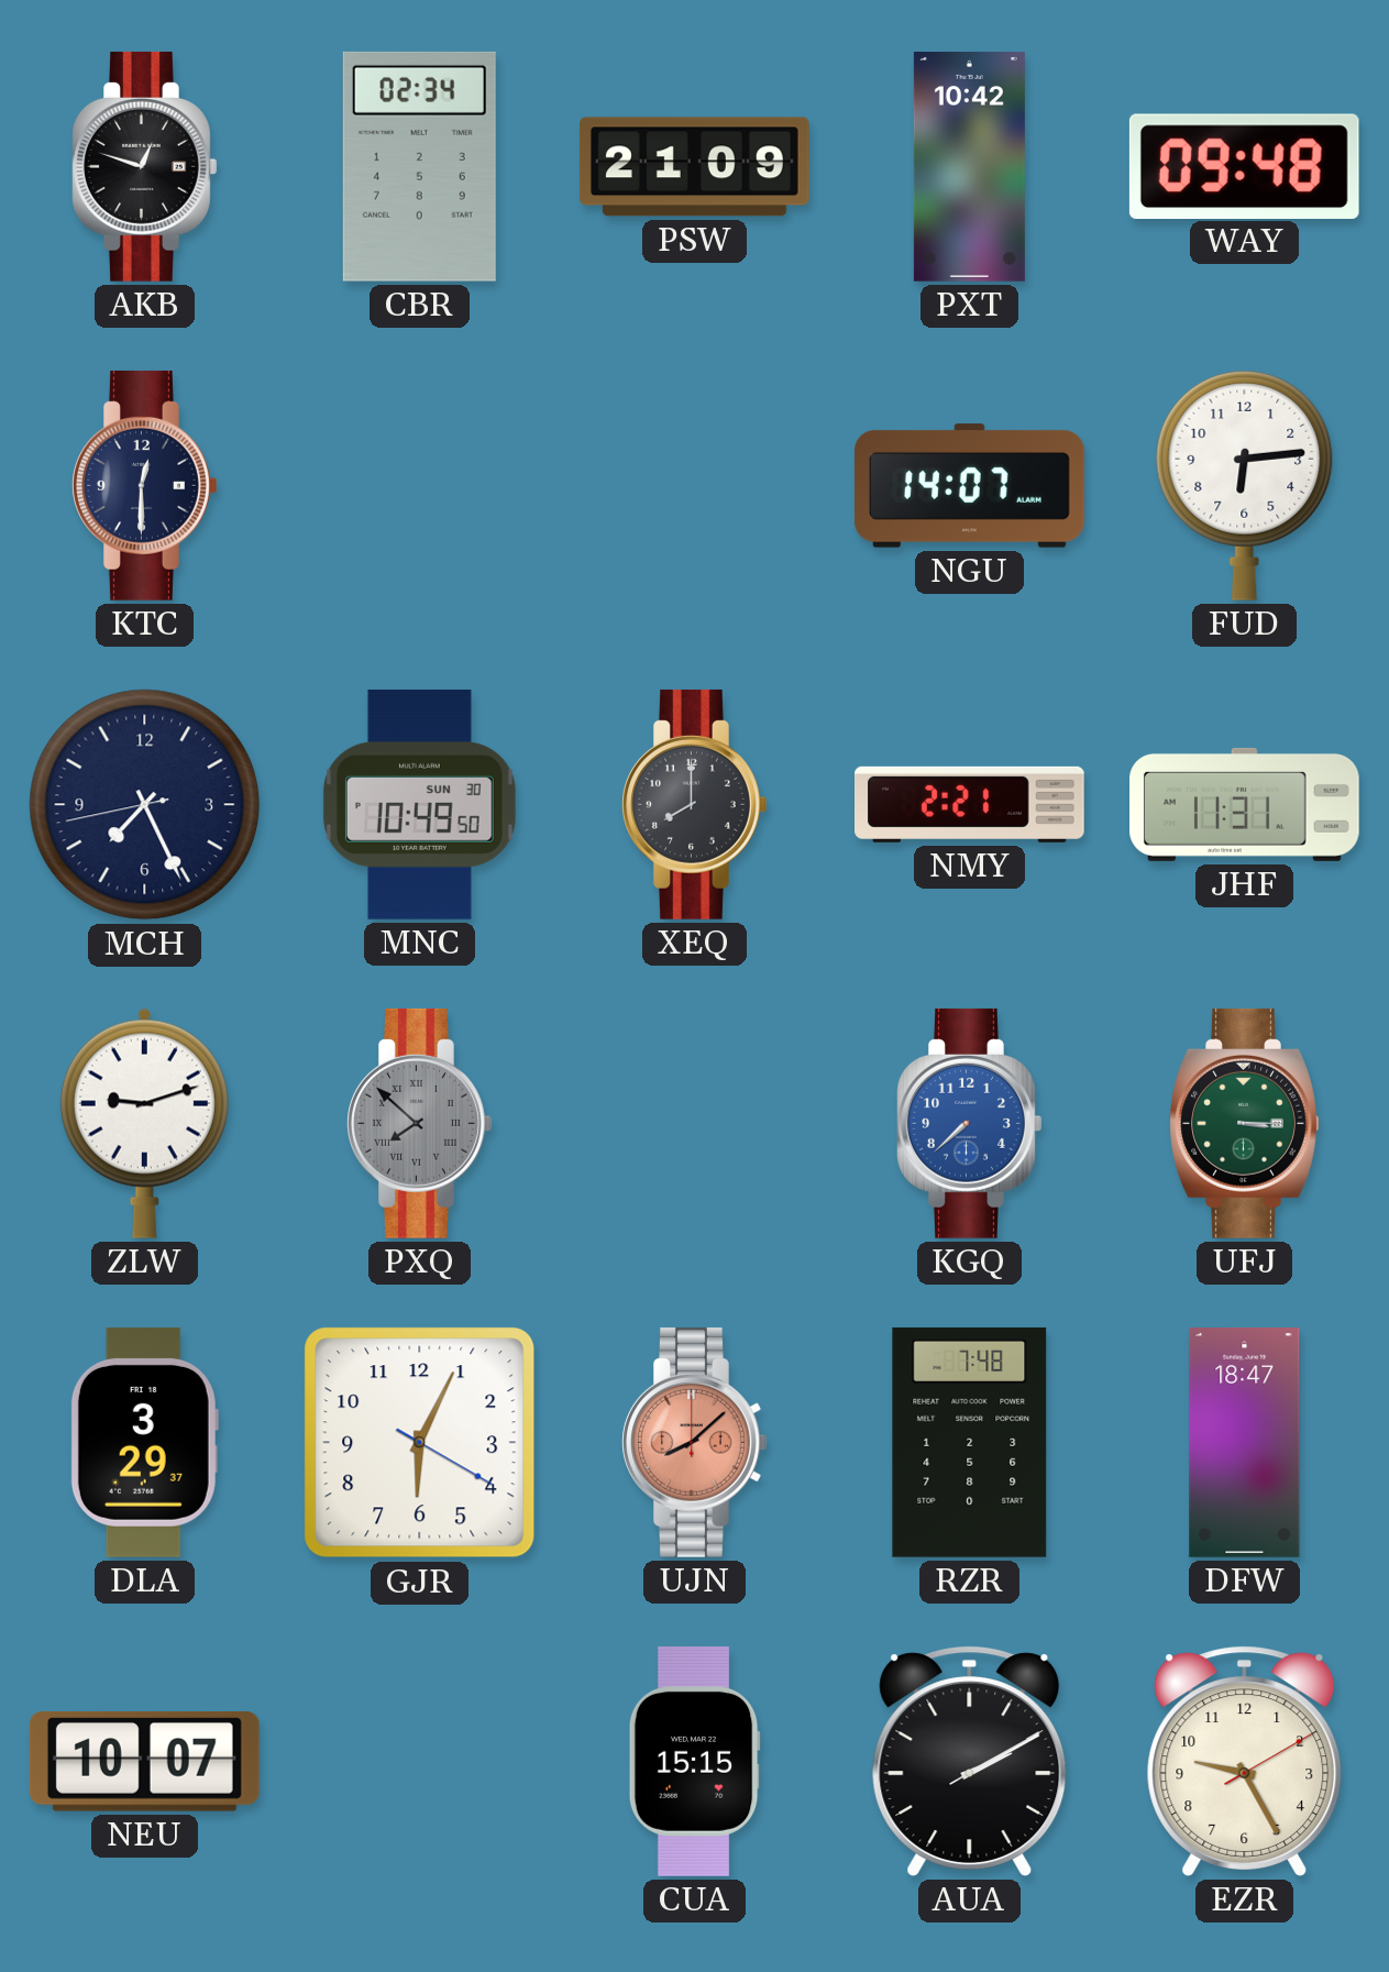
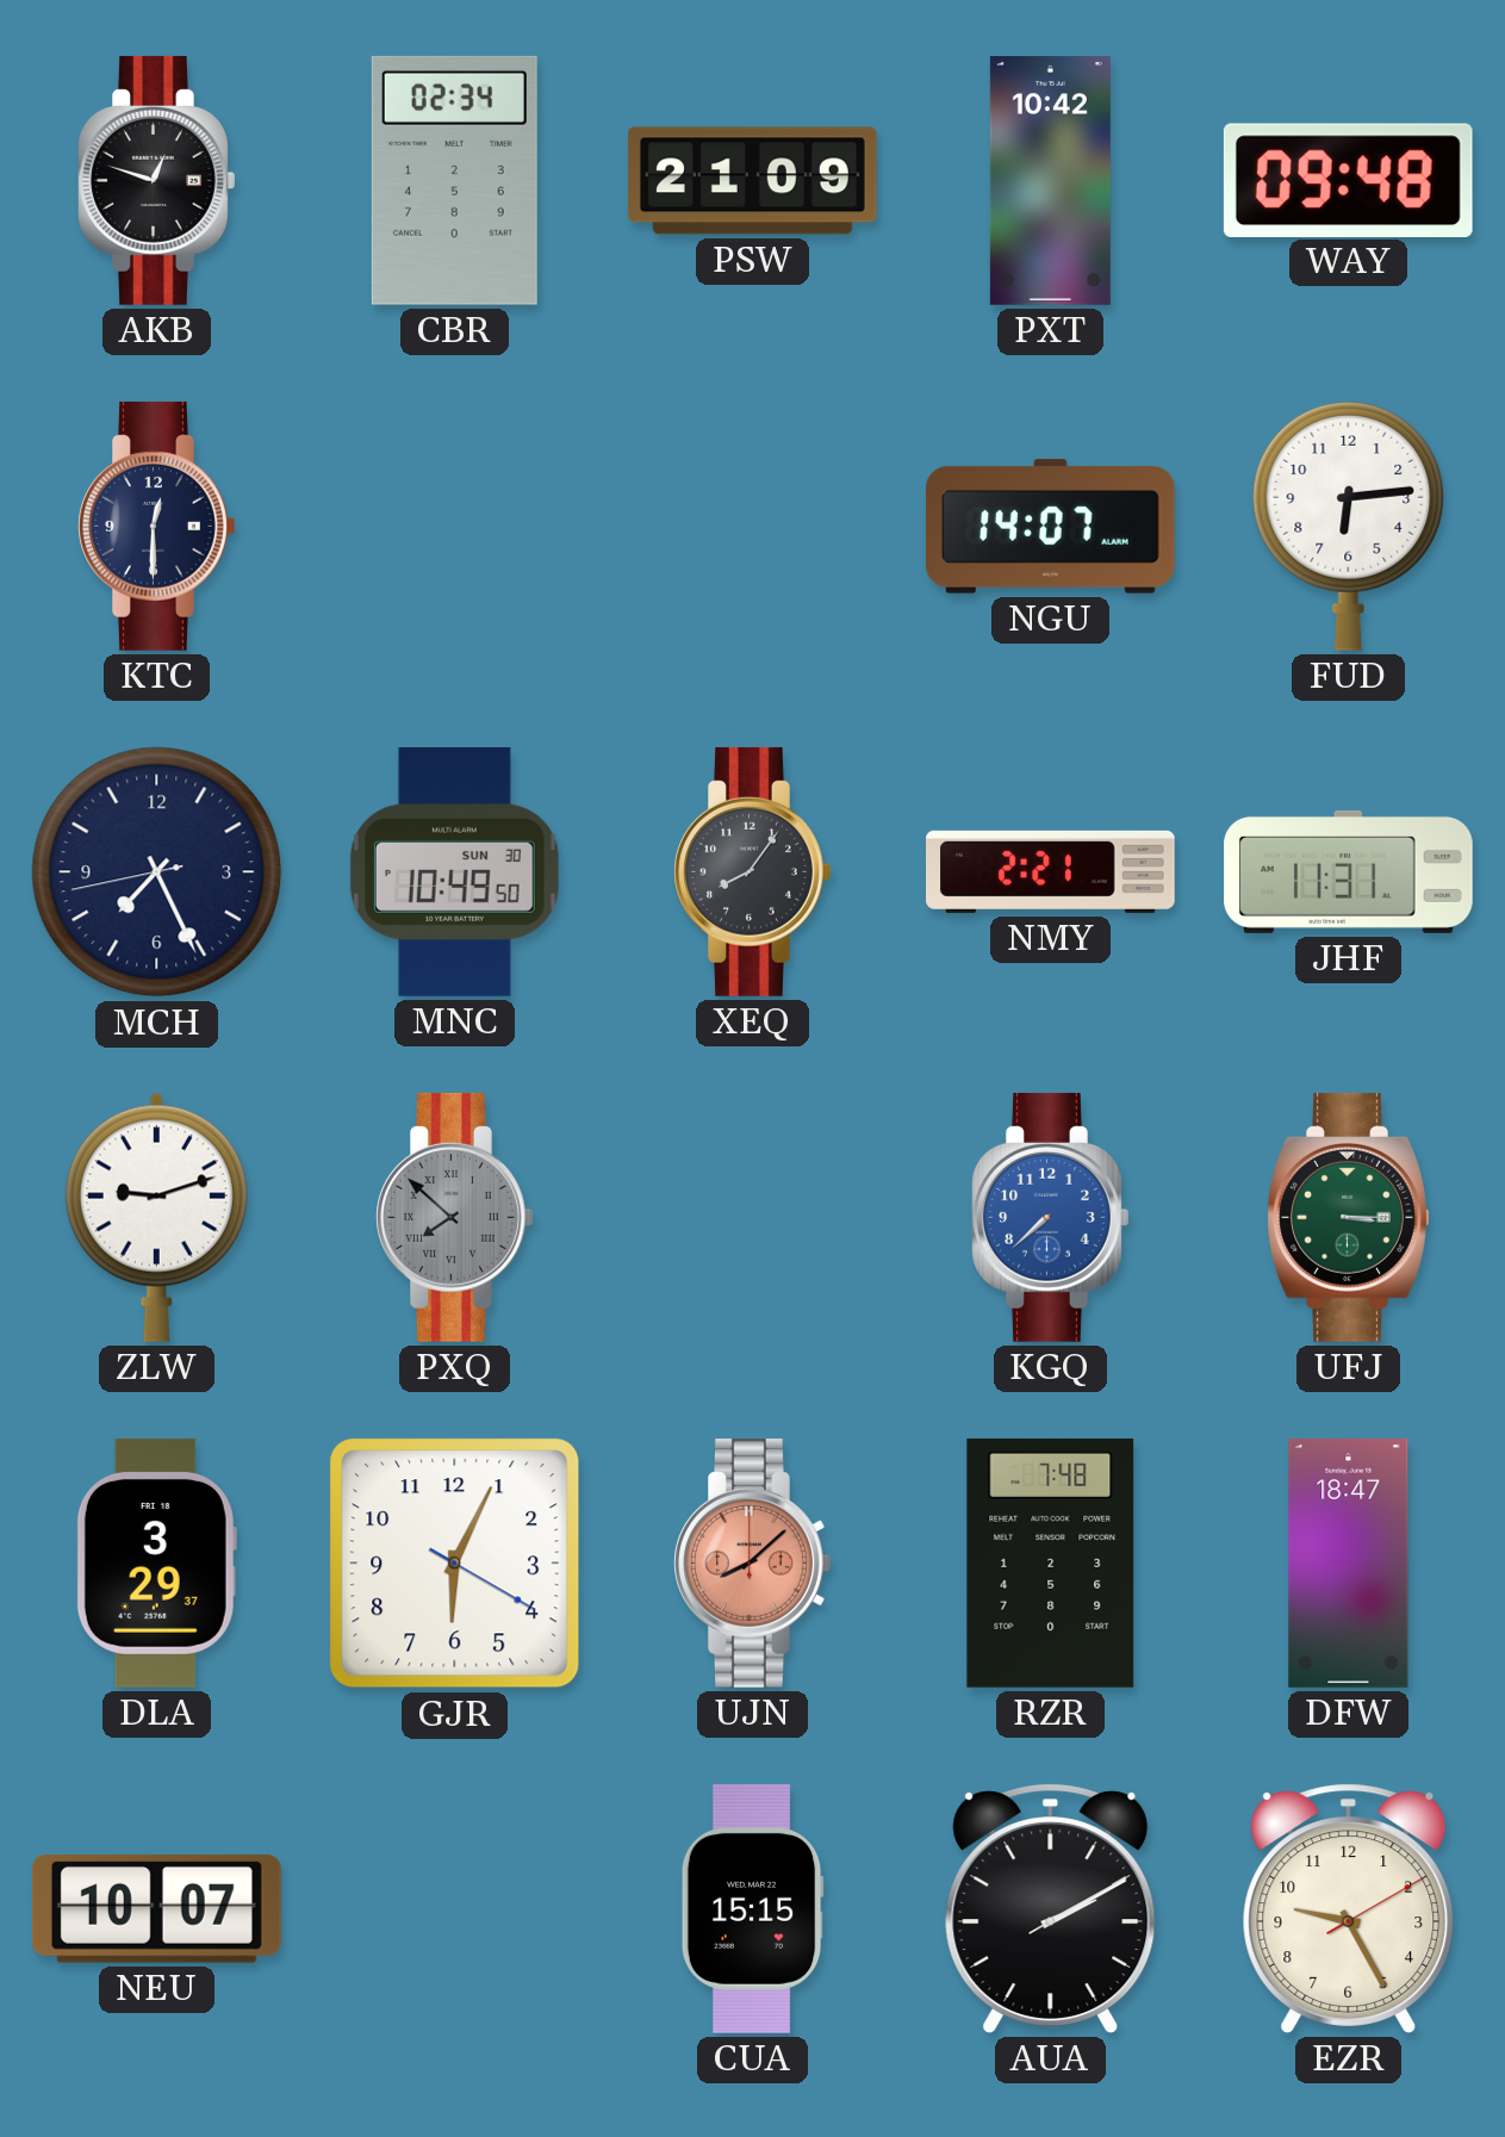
XEQ: 8:00 -> 8:06 (753, 871)
